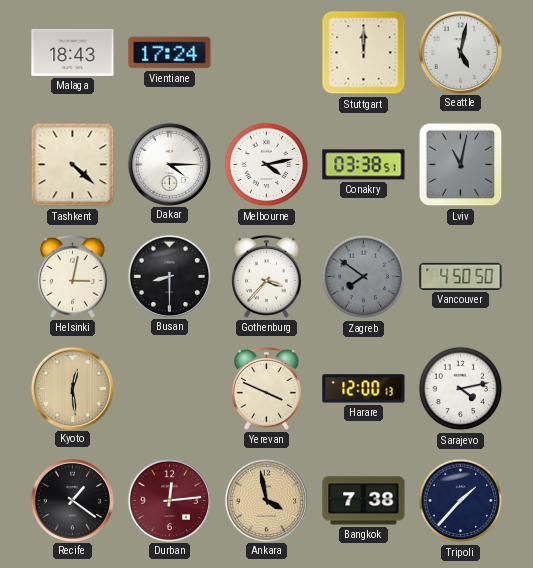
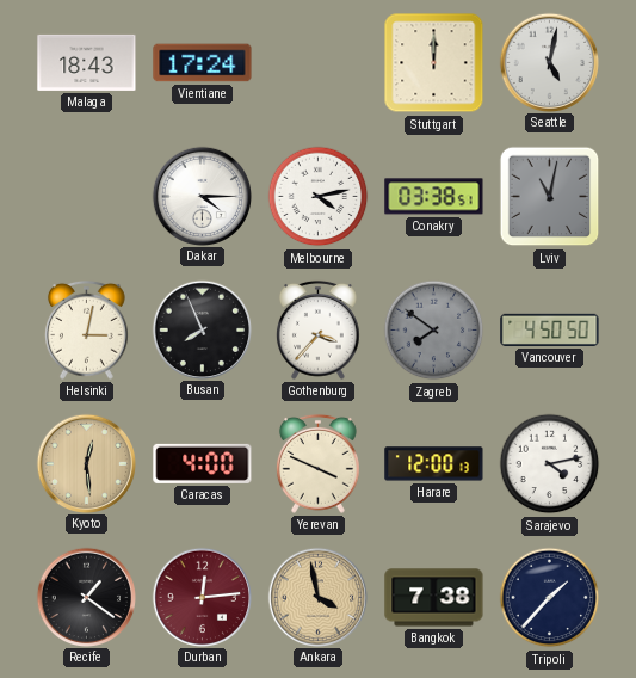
Tashkent: 4:22 -> none (73, 165)
Busan: 8:30 -> 7:56 (202, 329)
Caracas: none -> 4:00 (203, 463)
